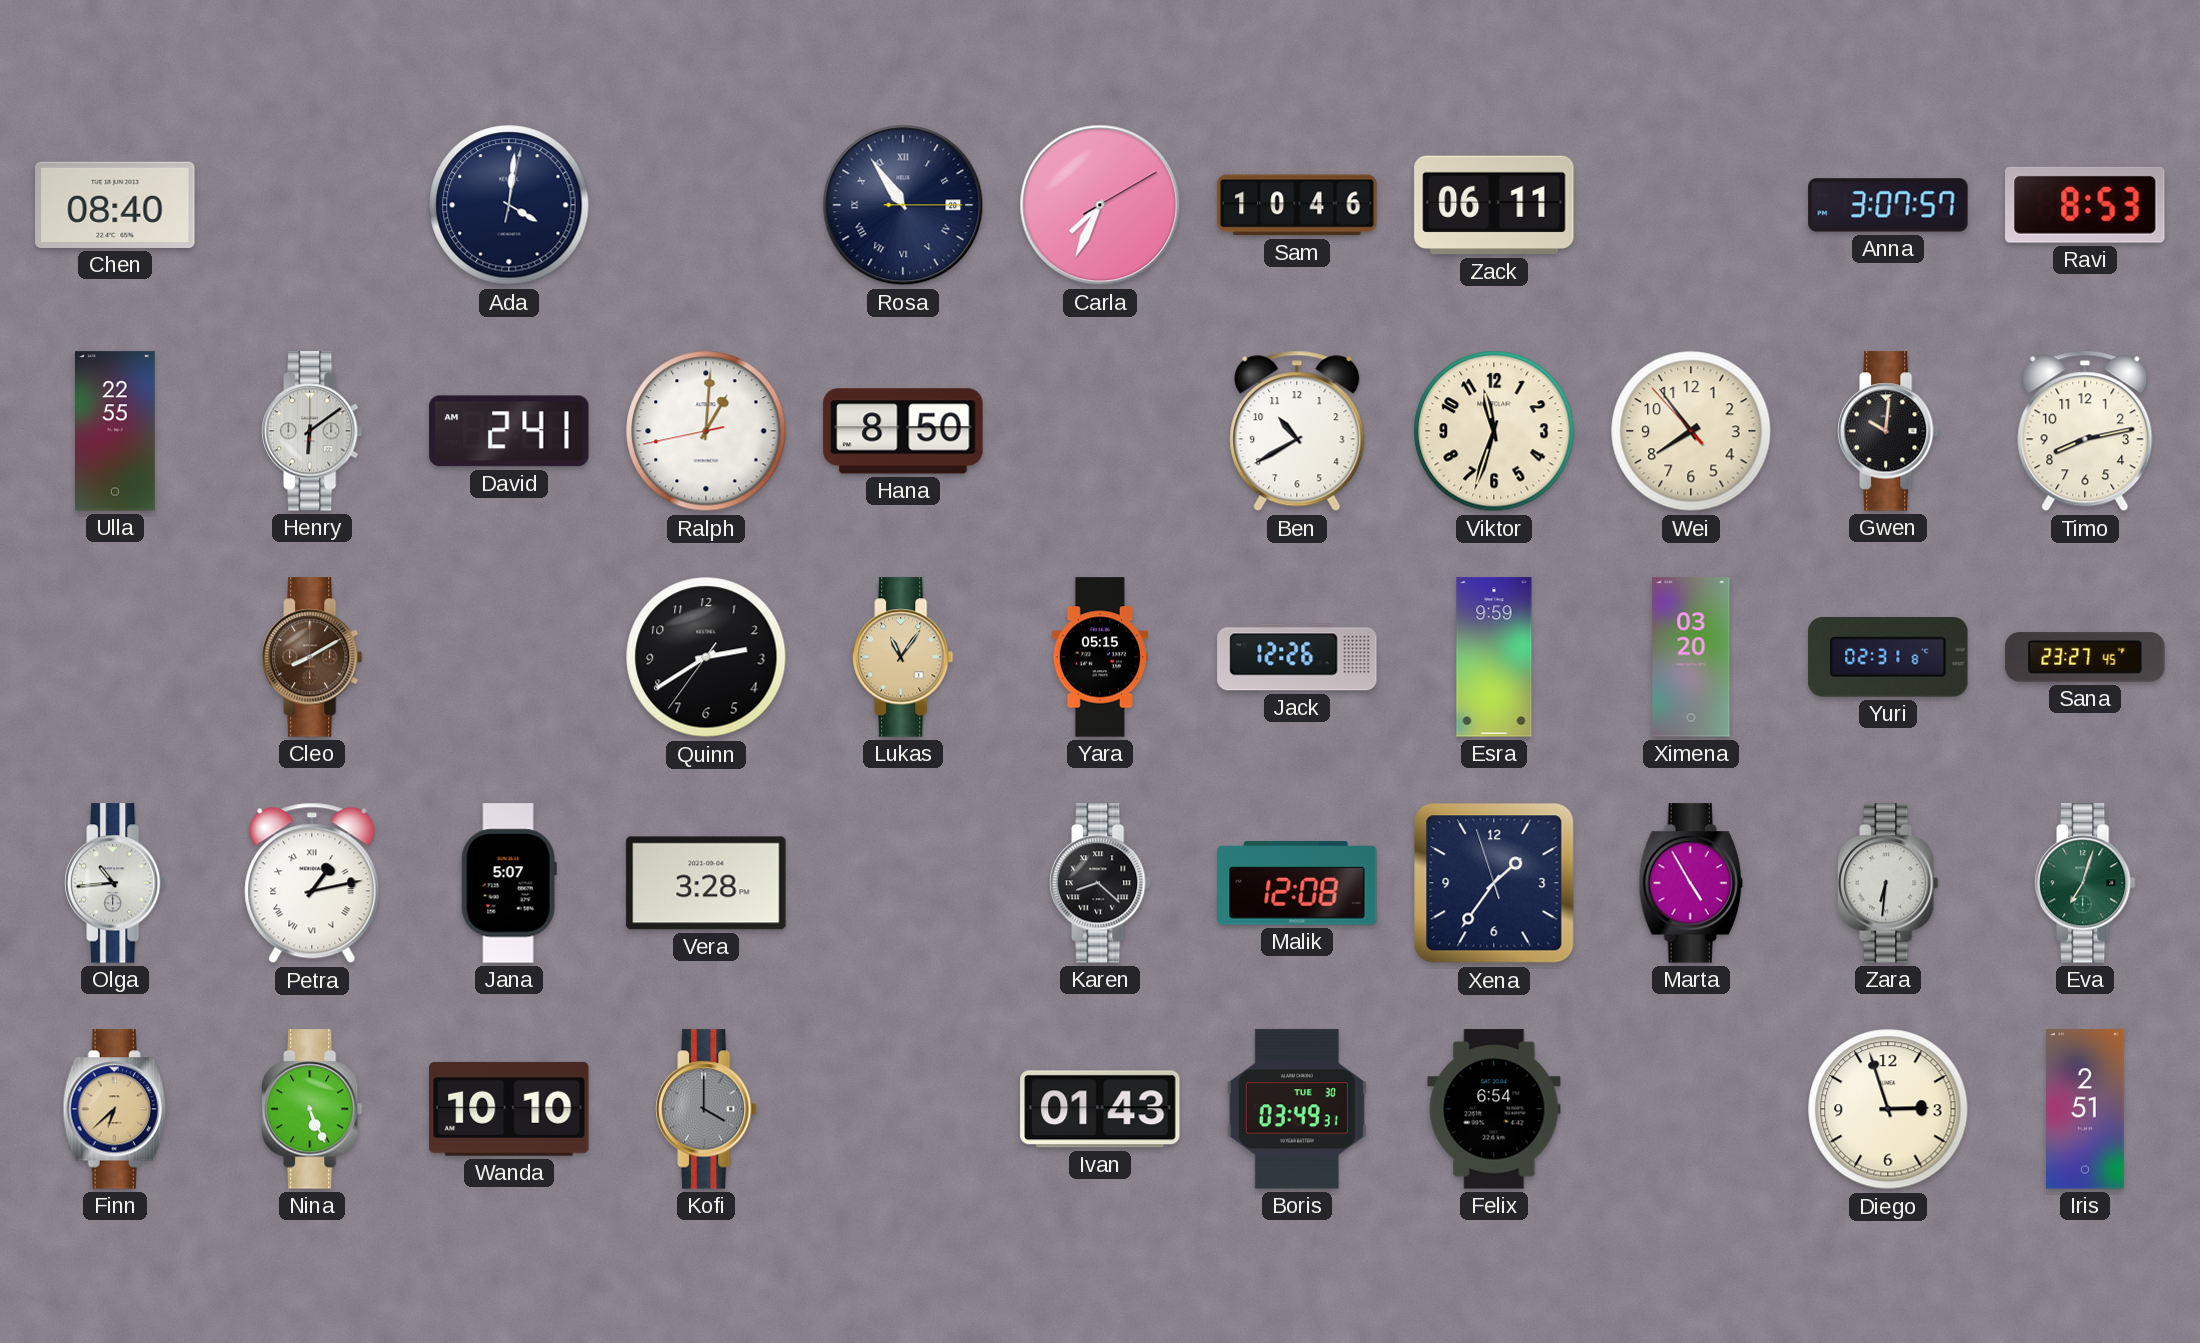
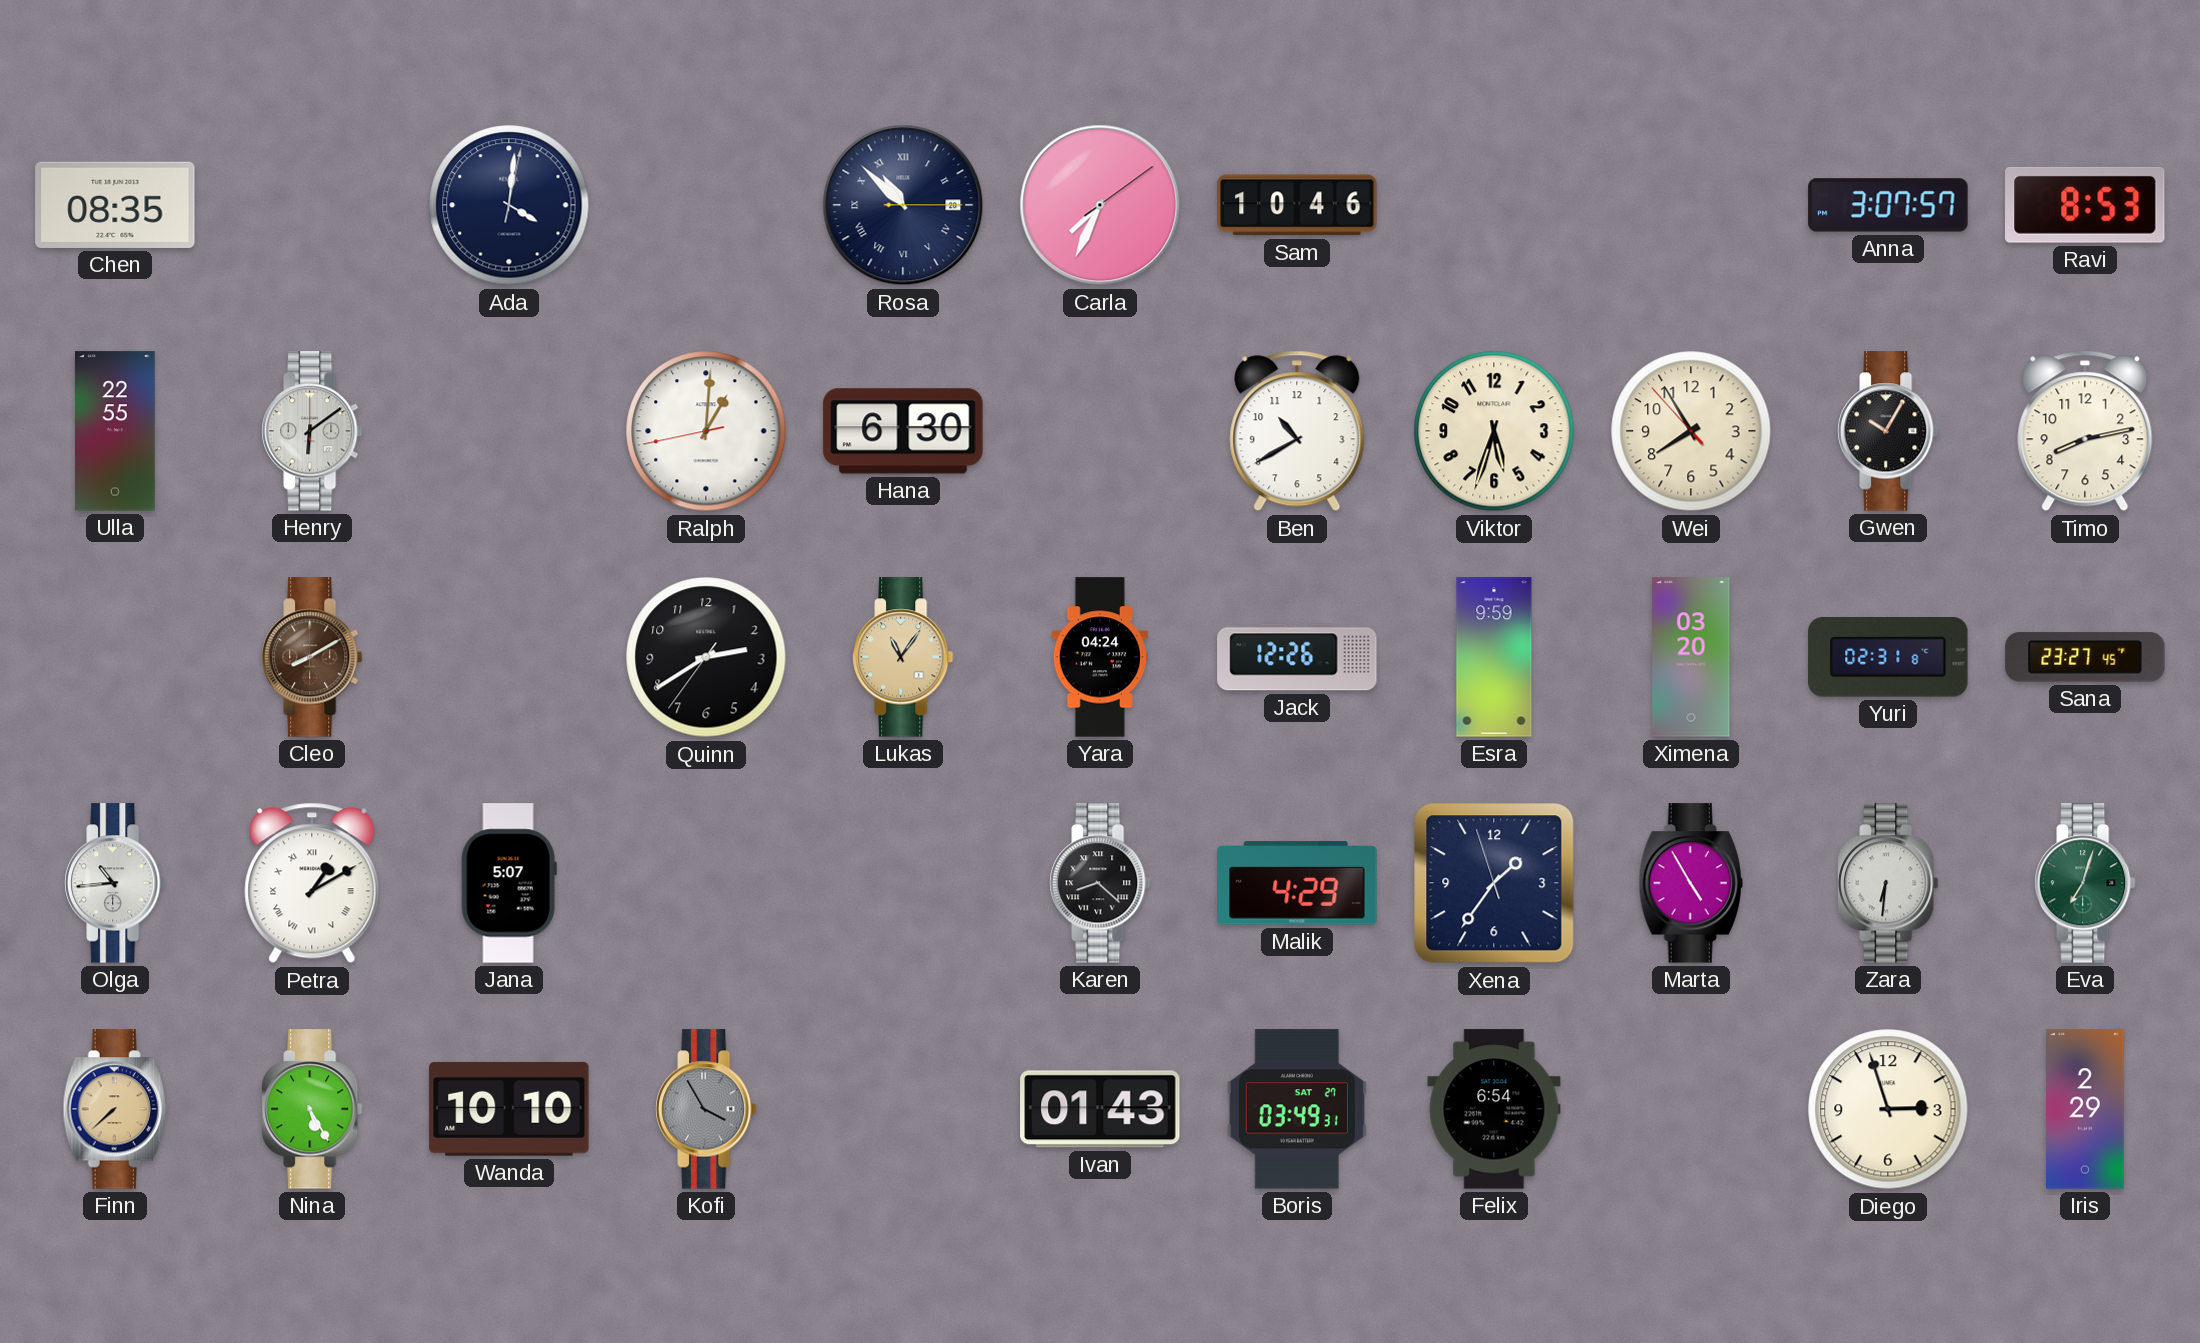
Chen: 08:40 -> 08:35 (115, 205)
Rosa: 10:54 -> 10:52 (903, 205)
Carla: 7:34:10 -> 7:34:09 (1100, 205)
Zack: 06:11 -> none (1494, 205)
David: 2:41 -> none (509, 431)
Hana: 8:50 -> 6:30 (903, 431)
Viktor: 11:33 -> 5:33 (1494, 431)
Wei: 7:53 -> 7:54 (1691, 431)
Gwen: 10:01 -> 10:05 (1888, 431)
Yara: 05:15 -> 04:24 (1099, 657)
Petra: 1:13 -> 1:10 (312, 883)
Vera: 3:28 -> none (706, 883)
Malik: 12:08 -> 4:29 (1297, 883)
Finn: 6:38 -> 7:38 (115, 1109)
Nina: 5:26 -> 5:25 (312, 1109)
Kofi: 4:00 -> 3:55 (706, 1109)
Boris date: TUE 30 -> SAT 27 (1297, 1109)
Iris: 2:51 -> 2:29 (2085, 1109)
